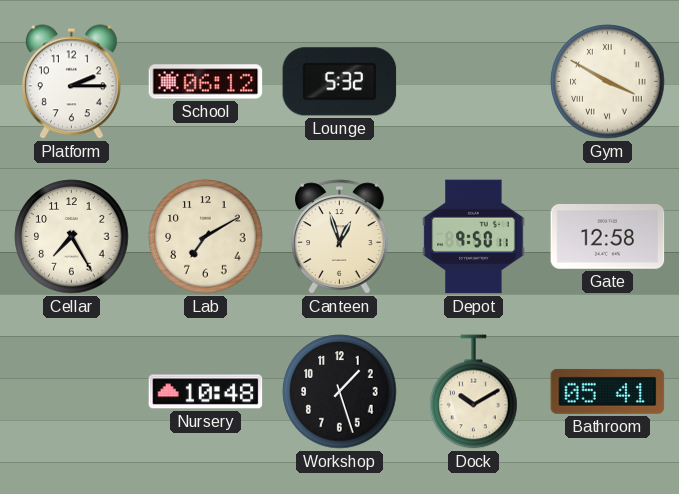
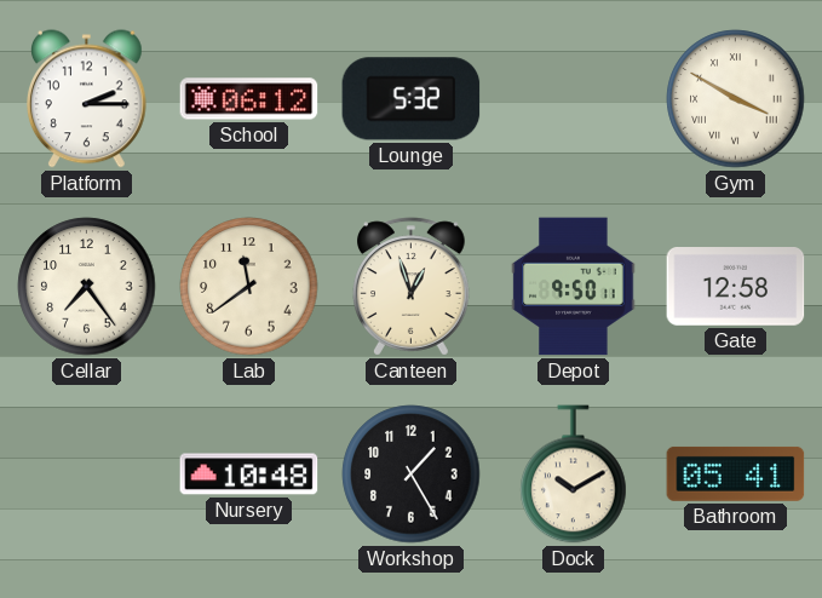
Cellar: 7:25 -> 7:24 (87, 287)
Lab: 7:10 -> 11:39 (249, 287)
Workshop: 1:27 -> 1:25 (412, 475)
